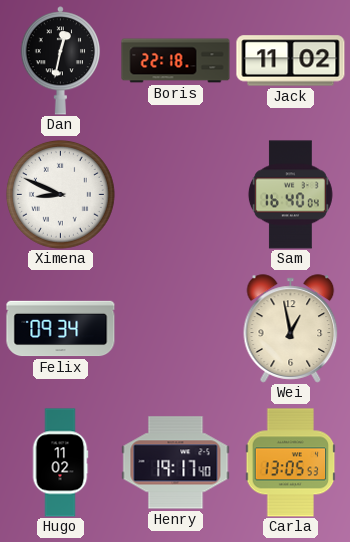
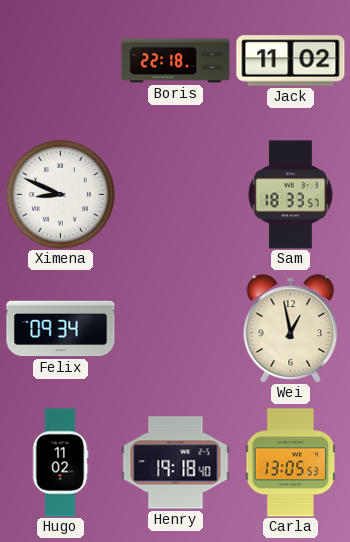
Dan: 12:32 -> none (61, 61)
Sam: 16:40 -> 18:33 (290, 195)
Henry: 19:17 -> 19:18 (176, 463)
